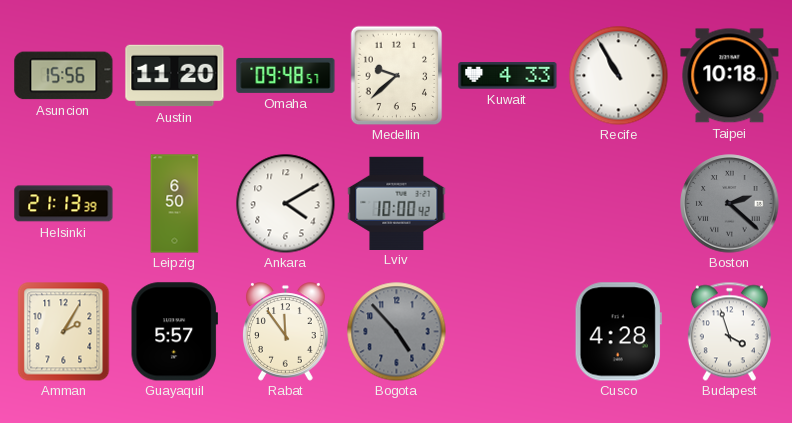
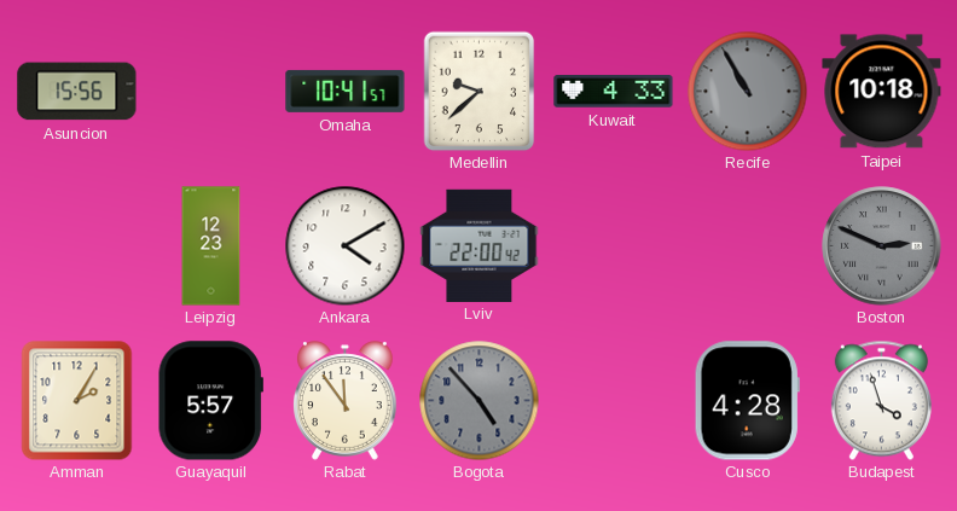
Austin: 11:20 -> none (175, 76)
Omaha: 09:48 -> 10:41 (346, 91)
Recife dial: white -> grey (748, 92)
Helsinki: 21:13 -> none (64, 204)
Leipzig: 6:50 -> 12:23 (211, 246)
Lviv: 10:00 -> 22:00 (480, 245)
Boston: 2:22 -> 2:49 (882, 246)
